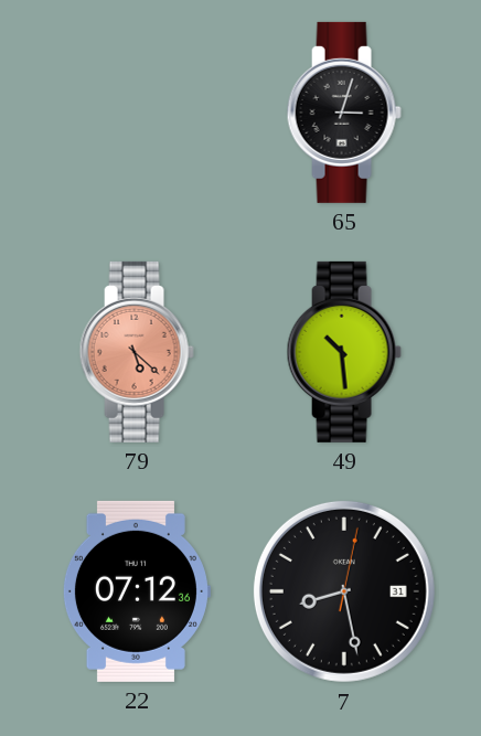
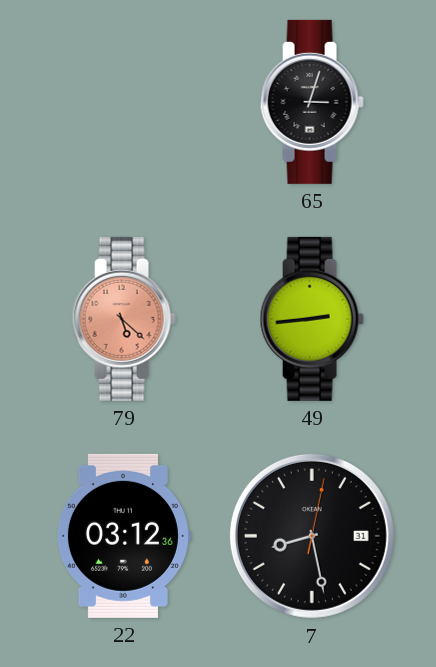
49: 10:29 -> 2:44 (312, 319)
22: 07:12 -> 03:12 (123, 536)
